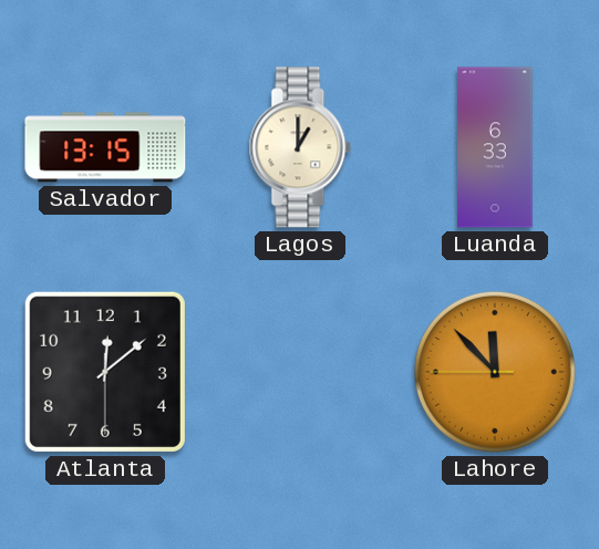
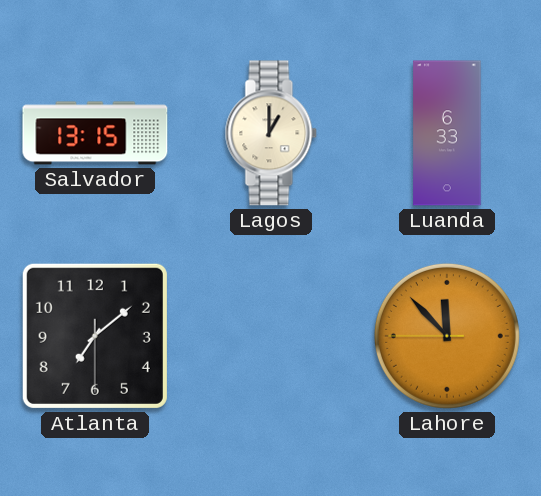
Atlanta: 12:08 -> 7:08 (95, 336)
